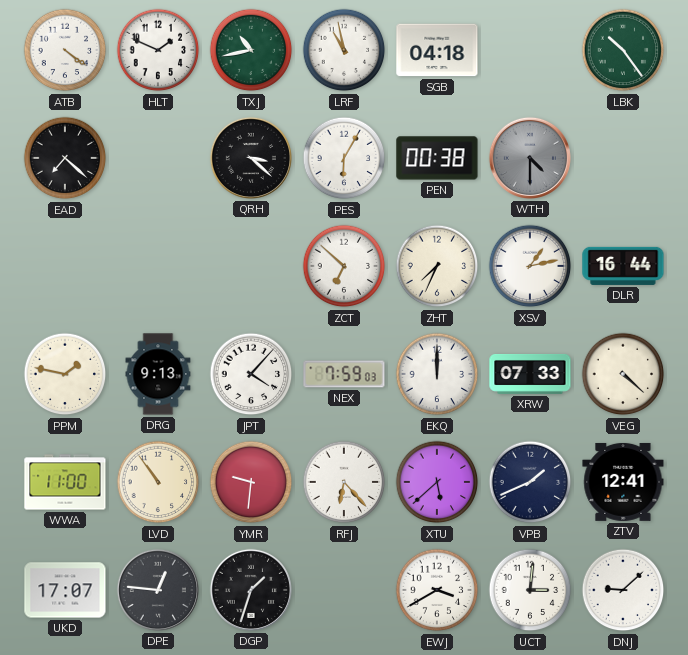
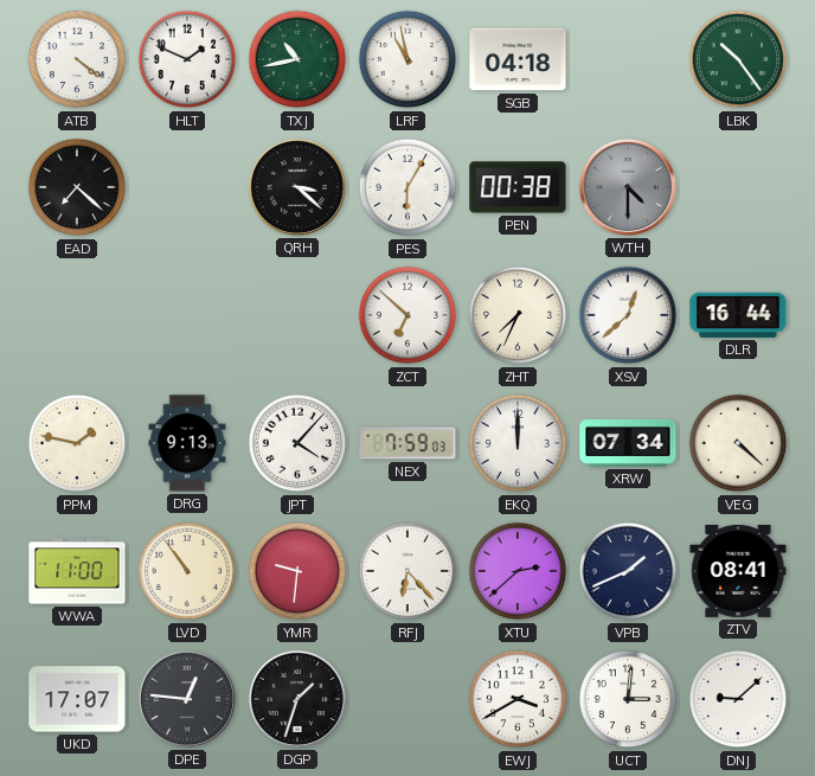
XSV: 1:13 -> 12:38 (628, 315)
XRW: 07:33 -> 07:34 (628, 443)
XTU: 5:38 -> 2:38 (518, 571)
ZTV: 12:41 -> 08:41 (738, 571)
